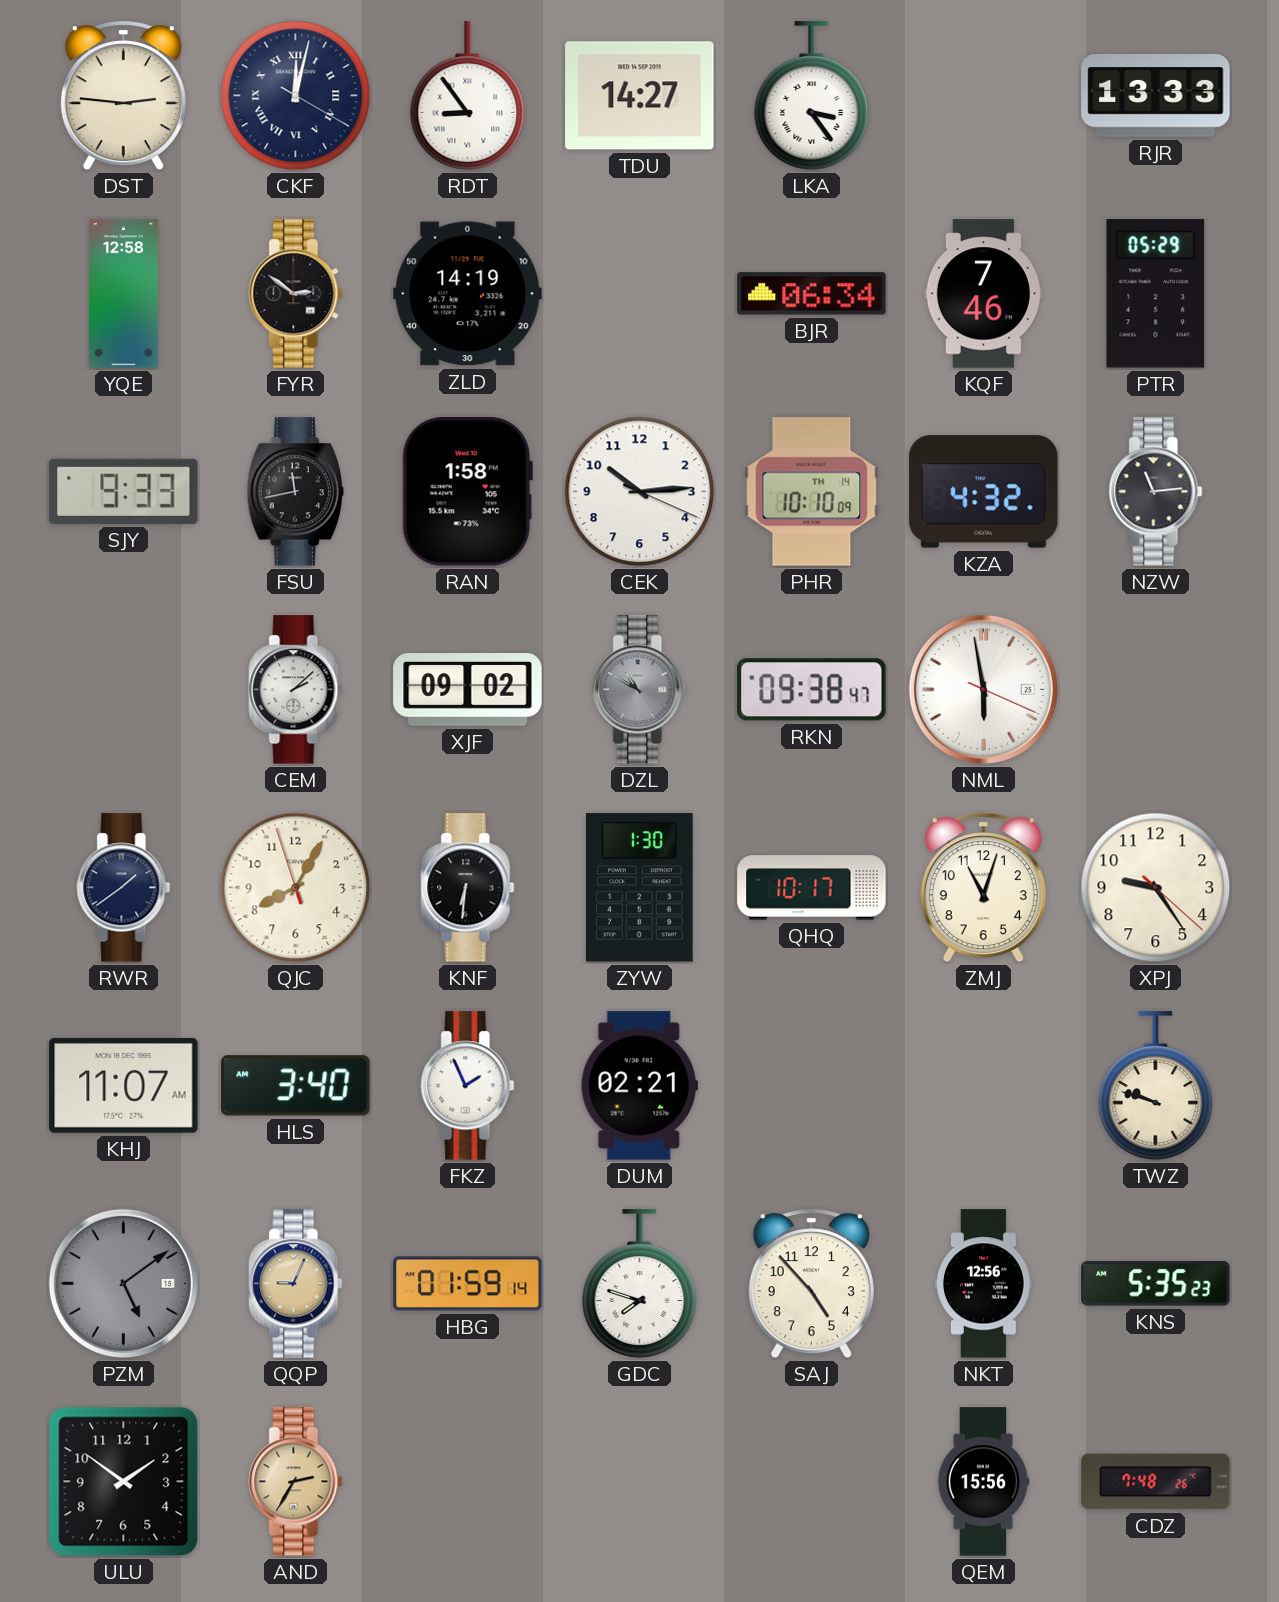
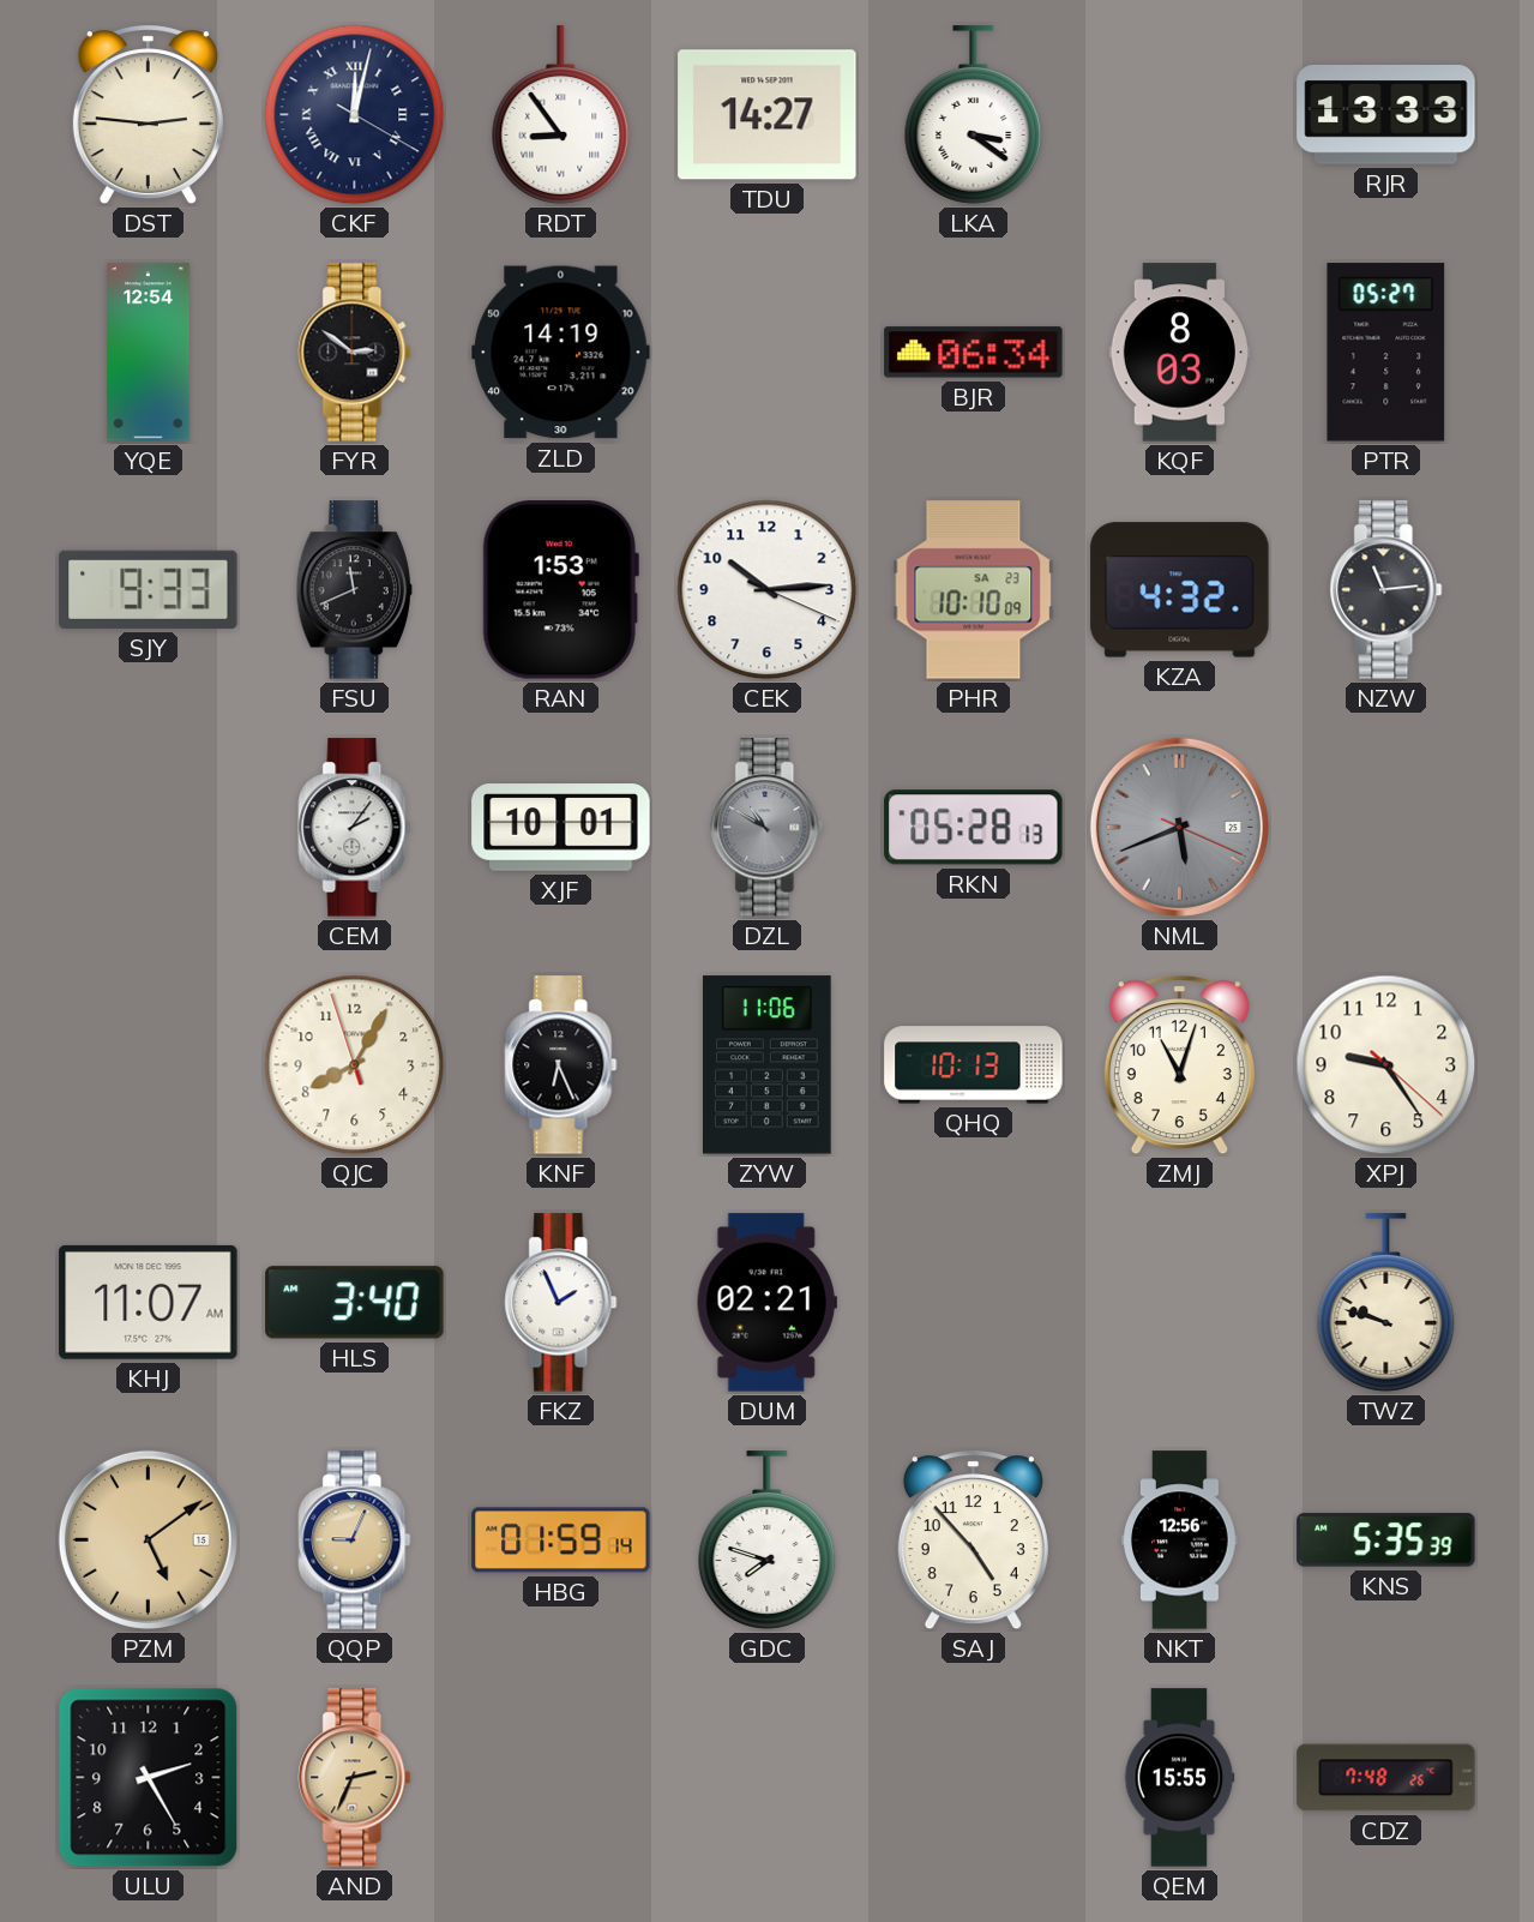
LKA: 3:24 -> 3:21 (974, 115)
YQE: 12:58 -> 12:54 (148, 353)
KQF: 7:46 -> 8:03 (1179, 353)
PTR: 05:29 -> 05:27 (1386, 353)
FSU: 11:43 -> 11:41 (354, 590)
RAN: 1:58 -> 1:53 (560, 590)
PHR date: TH 14 -> SA 23 (974, 590)
CEM: 2:08 -> 2:06 (355, 828)
XJF: 09:02 -> 10:01 (561, 828)
RKN: 09:38 -> 05:28 (974, 828)
NML: 5:58 -> 5:41 (1179, 827)
NML dial: white -> grey (1179, 827)
RWR: 1:39 -> none (124, 888)
KNF: 6:31 -> 6:26 (561, 1065)
ZYW: 1:30 -> 11:06 (766, 1065)
QHQ: 10:17 -> 10:13 (974, 1065)
PZM dial: grey -> champagne (148, 1539)
KNS: 5:35:23 -> 5:35:39 (1386, 1540)
ULU: 1:51 -> 2:25 (149, 1778)
AND: 2:35 -> 2:34 (355, 1778)
QEM: 15:56 -> 15:55 (1179, 1778)
